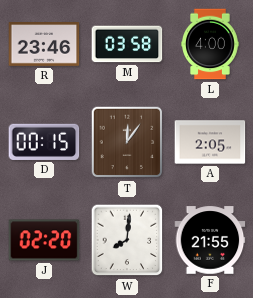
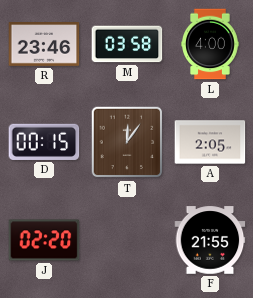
W: 8:01 -> none (127, 240)
